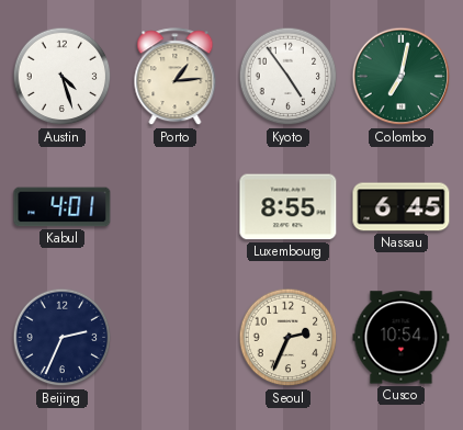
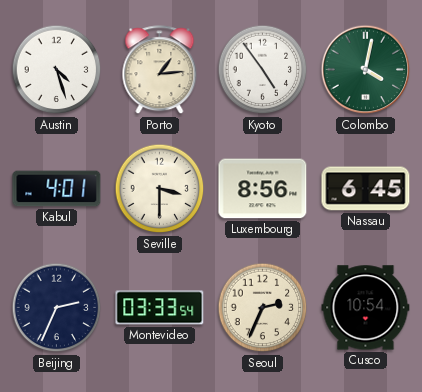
Colombo: 7:02 -> 4:02 (366, 70)
Seville: none -> 3:30 (160, 189)
Luxembourg: 8:55 -> 8:56 (263, 189)
Montevideo: none -> 03:33 (160, 308)
